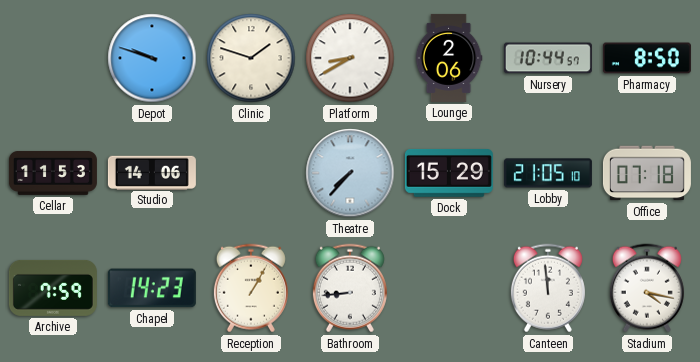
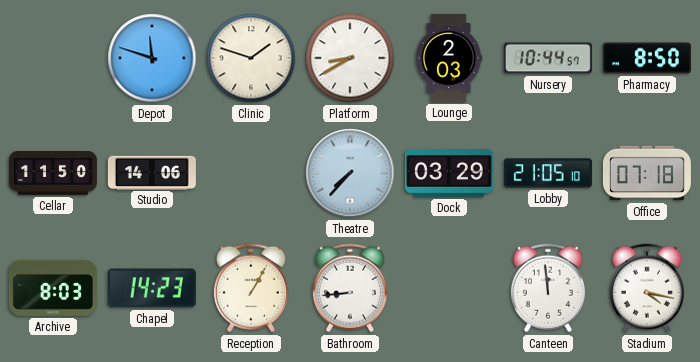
Depot: 9:48 -> 11:48 (152, 58)
Lounge: 2:06 -> 2:03 (449, 58)
Cellar: 11:53 -> 11:50 (53, 173)
Dock: 15:29 -> 03:29 (449, 173)
Archive: 7:59 -> 8:03 (53, 288)
